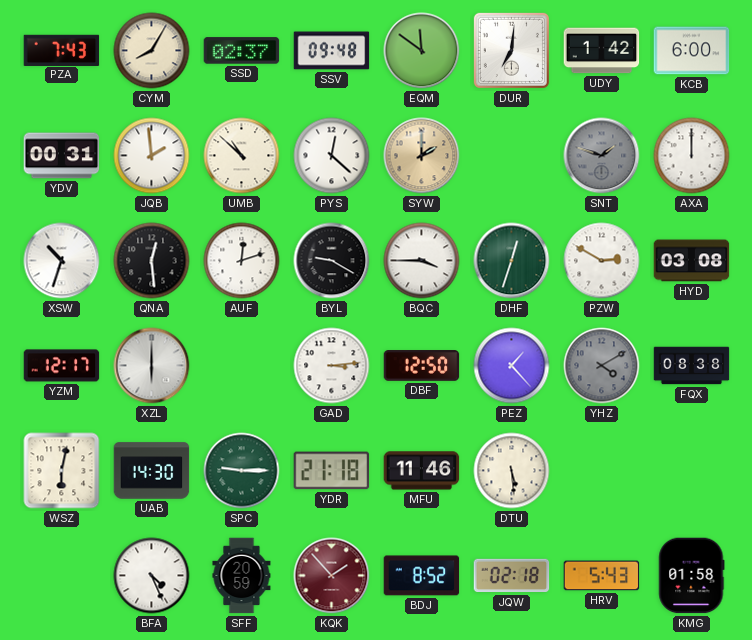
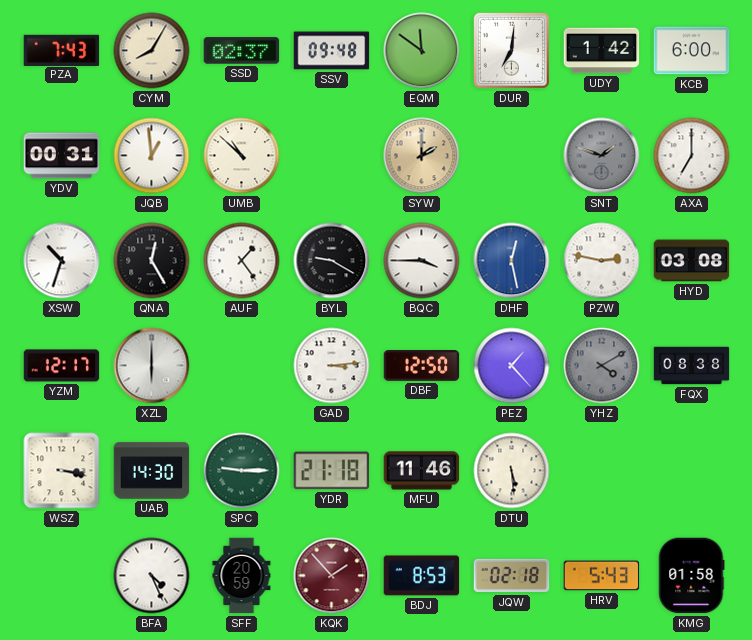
JQB: 1:59 -> 12:59 (152, 156)
PYS: 12:22 -> none (332, 156)
AXA: 12:00 -> 7:00 (692, 156)
QNA: 12:29 -> 12:25 (152, 261)
AUF: 12:12 -> 1:24 (242, 261)
DHF: 12:33 -> 12:28 (512, 261)
DHF dial: green -> blue (512, 261)
PZW: 2:50 -> 2:47 (602, 261)
WSZ: 6:02 -> 3:17 (62, 471)
BDJ: 8:52 -> 8:53 (422, 576)
